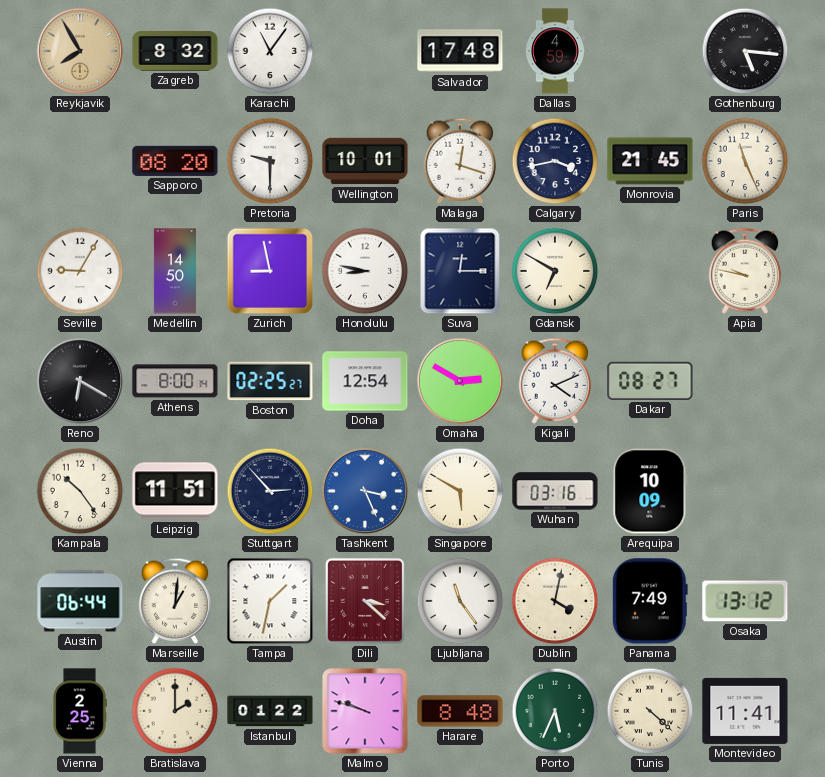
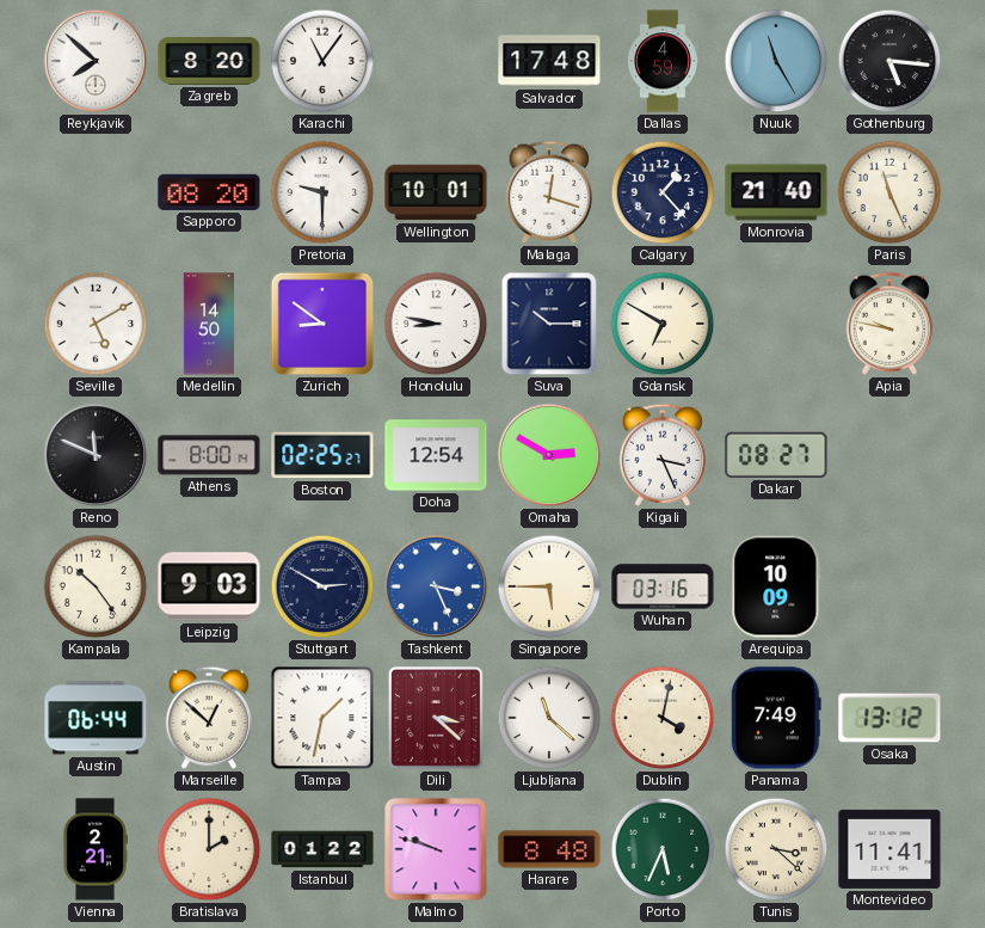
Reykjavik: 7:55 -> 7:52 (96, 61)
Reykjavik dial: champagne -> white (96, 61)
Zagreb: 8:32 -> 8:20 (209, 62)
Nuuk: none -> 11:25 (776, 61)
Calgary: 3:43 -> 1:23 (663, 192)
Monrovia: 21:45 -> 21:40 (776, 192)
Seville: 9:05 -> 5:10 (96, 324)
Zurich: 8:58 -> 8:51 (322, 324)
Suva: 12:15 -> 10:15 (549, 324)
Reno: 6:20 -> 11:49 (96, 455)
Kigali: 4:11 -> 3:26 (663, 455)
Leipzig: 11:51 -> 9:03 (209, 586)
Stuttgart: 2:53 -> 2:50 (322, 586)
Singapore: 5:50 -> 5:45 (549, 586)
Marseille: 1:01 -> 12:52 (209, 718)
Ljubljana: 11:24 -> 11:22 (549, 718)
Vienna: 2:25 -> 2:21 (96, 849)
Tunis: 4:22 -> 3:22 (776, 849)
